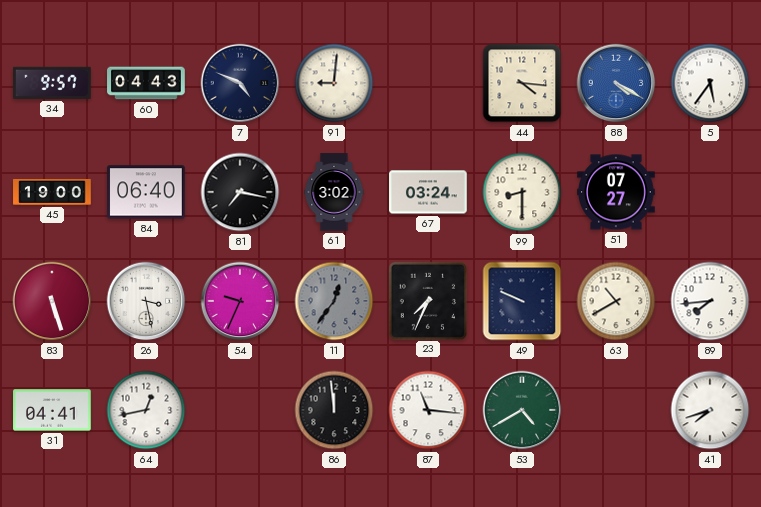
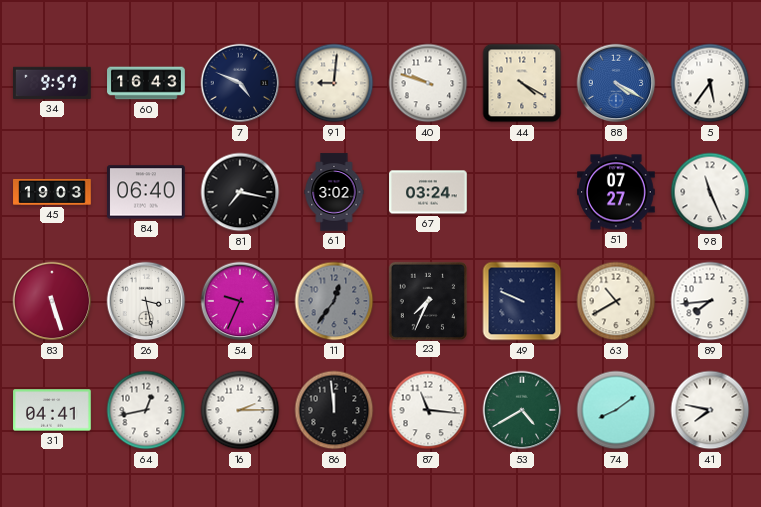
60: 04:43 -> 16:43 (146, 83)
40: none -> 9:48 (428, 83)
44: 4:16 -> 4:20 (522, 83)
45: 19:00 -> 19:03 (52, 192)
99: 8:30 -> none (522, 192)
98: none -> 11:26 (710, 192)
16: none -> 2:15 (240, 410)
74: none -> 8:09 (616, 410)
41: 7:42 -> 7:47 (710, 410)
